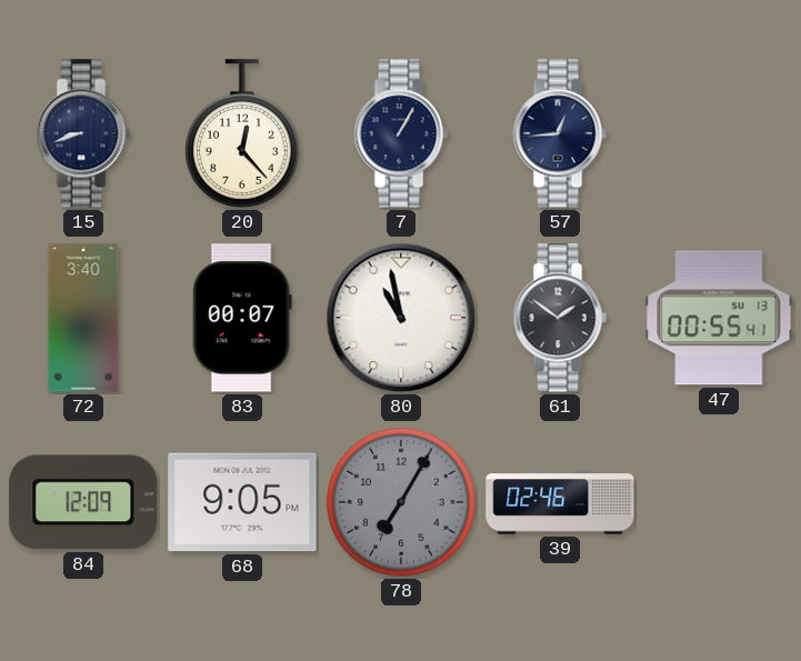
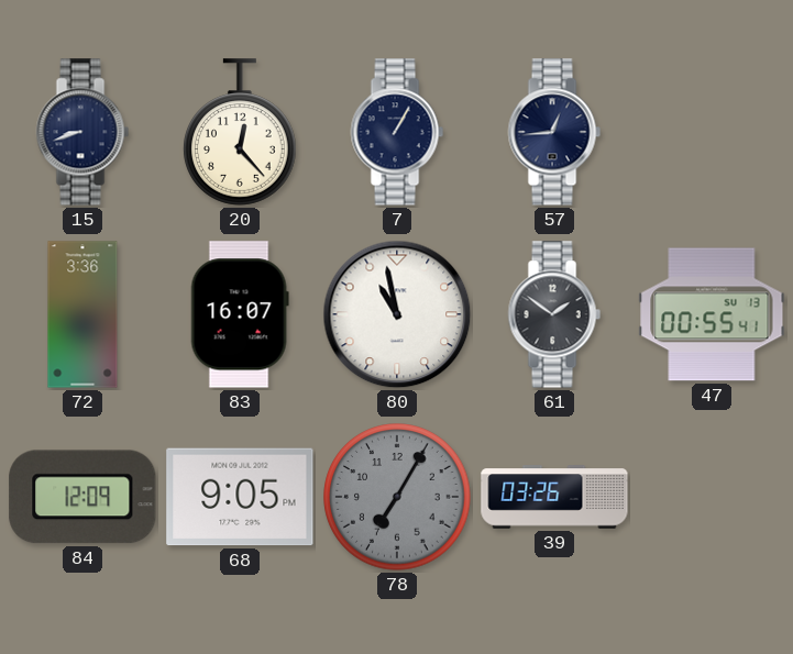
72: 3:40 -> 3:36 (82, 314)
83: 00:07 -> 16:07 (240, 314)
39: 02:46 -> 03:26 (554, 497)
